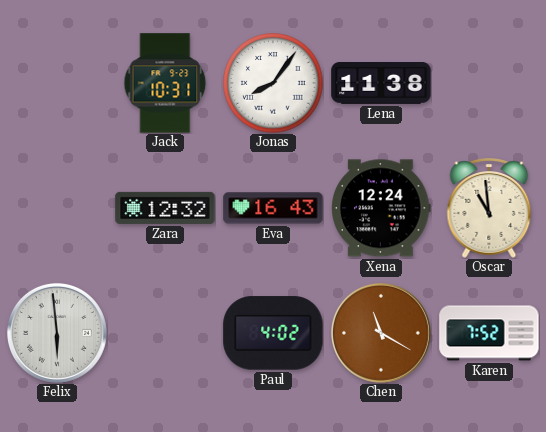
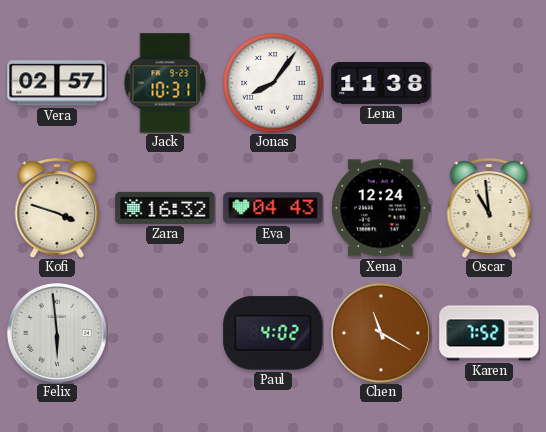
Vera: none -> 02:57 (57, 83)
Kofi: none -> 3:48 (57, 208)
Zara: 12:32 -> 16:32 (165, 208)
Eva: 16:43 -> 04:43 (273, 208)
